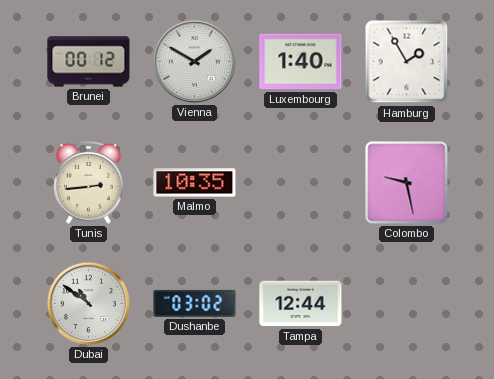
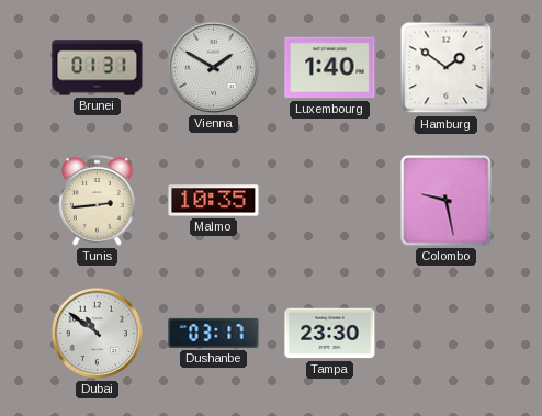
Brunei: 00:12 -> 01:31 (98, 68)
Hamburg: 1:55 -> 1:51 (447, 68)
Dushanbe: 03:02 -> 03:17 (214, 333)
Tampa: 12:44 -> 23:30 (330, 334)
